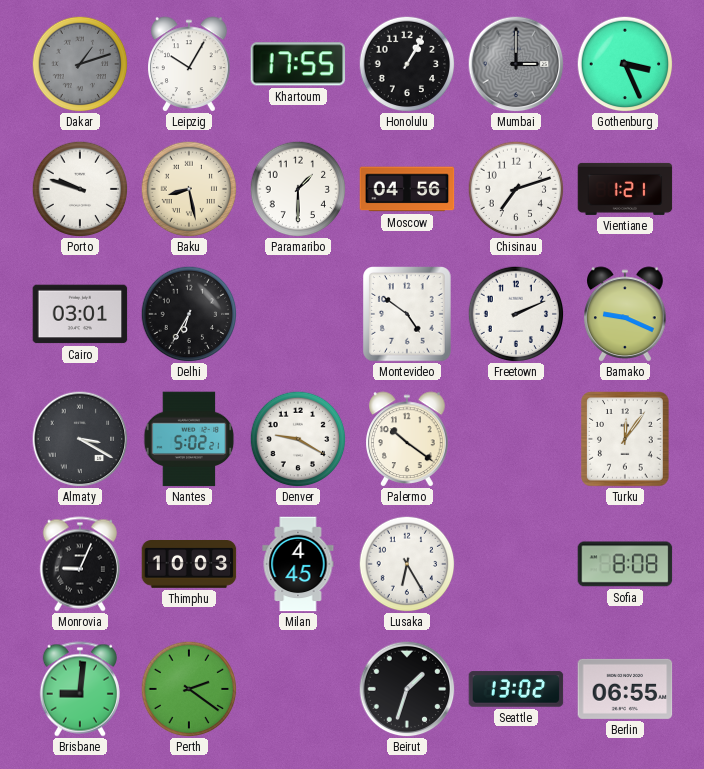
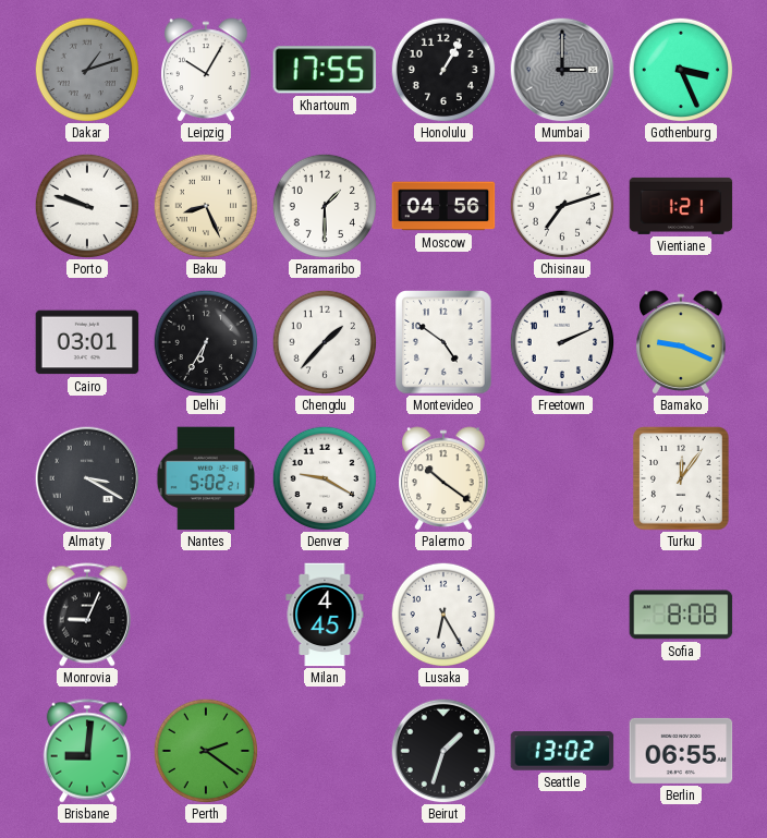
Baku: 8:28 -> 8:26 (206, 206)
Chengdu: none -> 1:37 (325, 342)
Thimphu: 10:03 -> none (189, 565)
